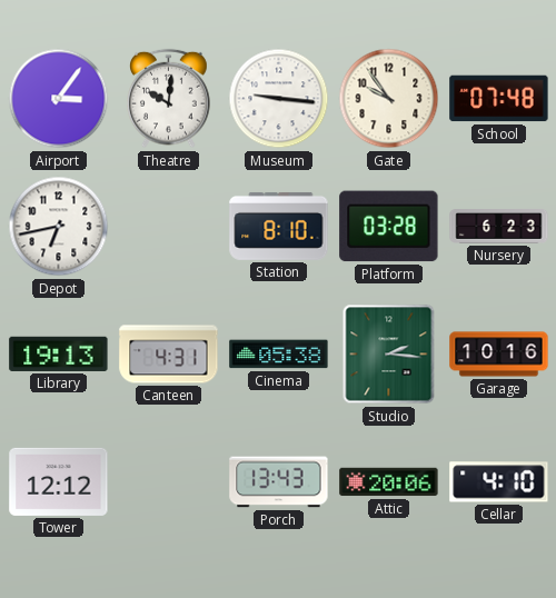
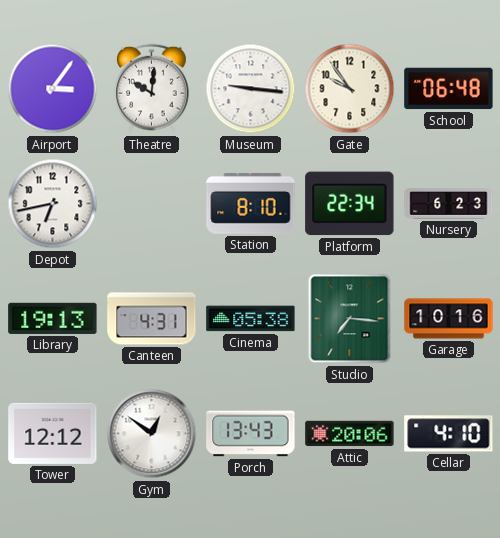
School: 07:48 -> 06:48 (449, 89)
Platform: 03:28 -> 22:34 (350, 204)
Studio: 2:16 -> 7:16 (350, 319)
Gym: none -> 12:51 (152, 434)
